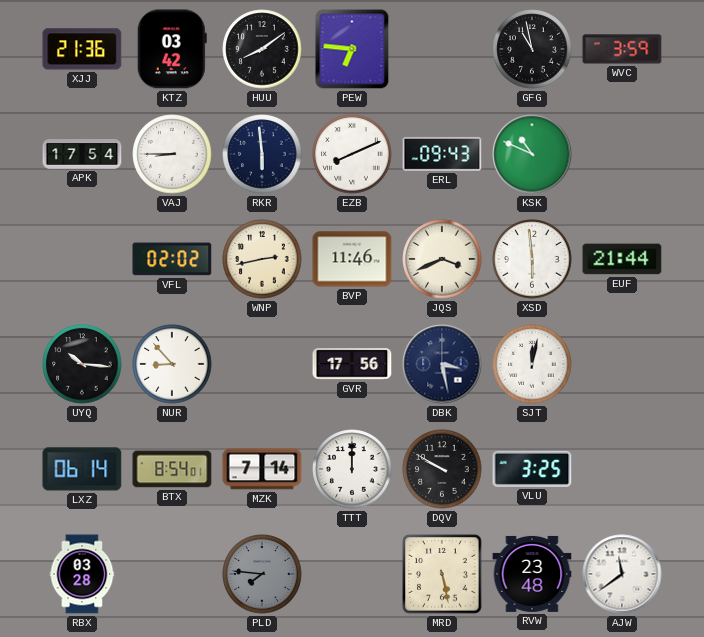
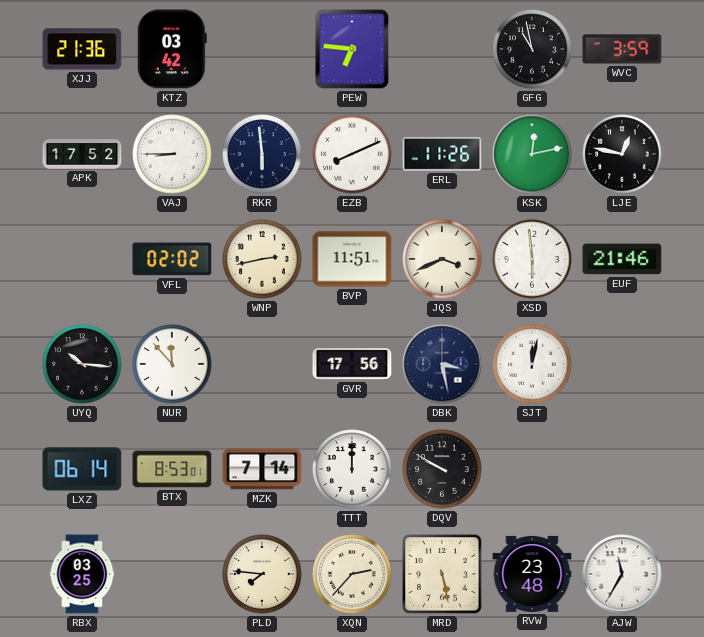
HUU: 8:09 -> none (262, 49)
APK: 17:54 -> 17:52 (82, 155)
ERL: 09:43 -> 11:26 (442, 154)
KSK: 10:49 -> 12:13 (532, 154)
LJE: none -> 12:47 (622, 154)
BVP: 11:46 -> 11:51 (352, 259)
EUF: 21:44 -> 21:46 (622, 259)
NUR: 8:53 -> 11:53 (172, 364)
BTX: 8:54 -> 8:53 (172, 469)
VLU: 3:25 -> none (532, 469)
RBX: 03:28 -> 03:25 (82, 574)
PLD dial: grey -> cream (262, 574)
XQN: none -> 2:37 (352, 574)
AJW: 11:39 -> 11:35 (622, 574)
